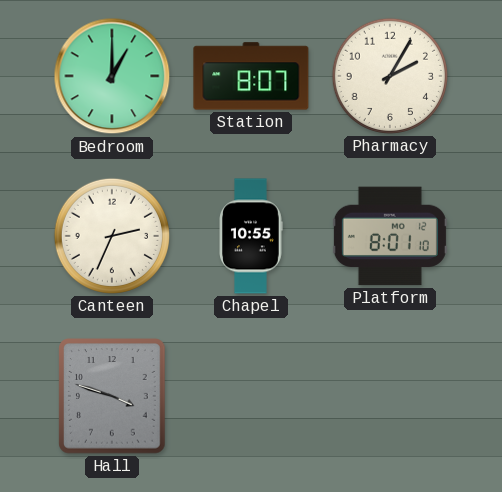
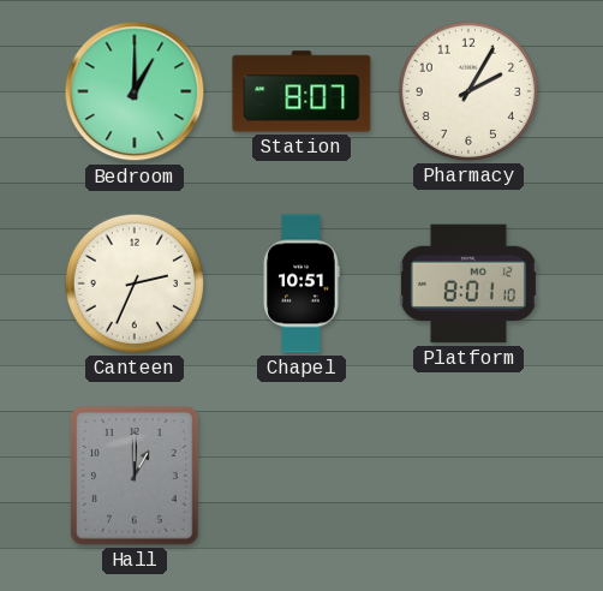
Chapel: 10:55 -> 10:51 (301, 283)
Hall: 3:48 -> 1:00 (135, 476)
